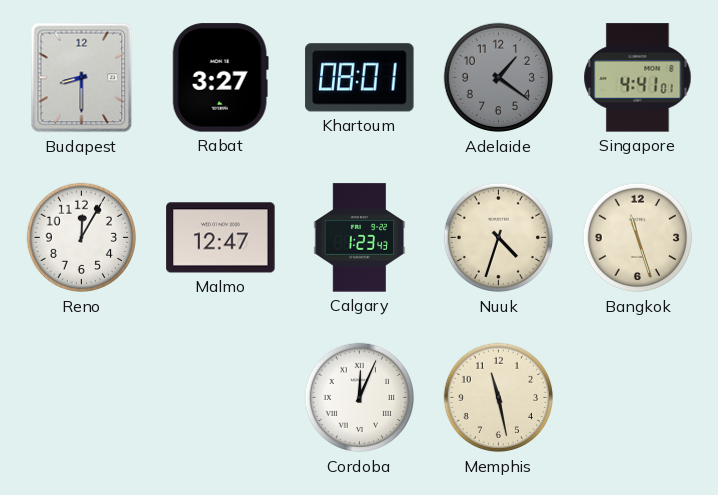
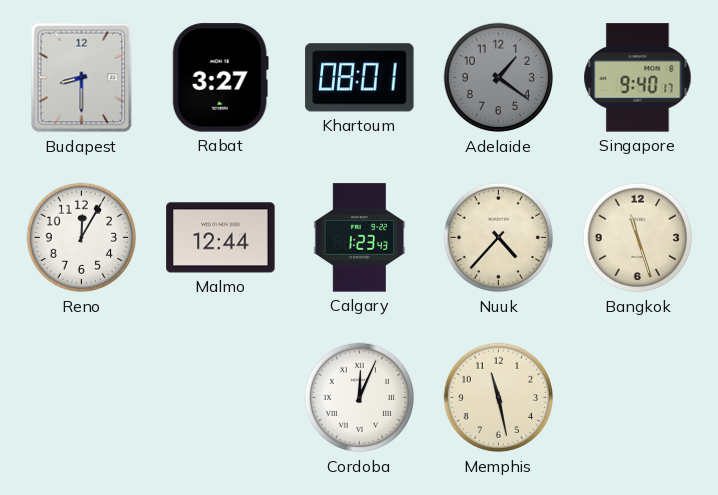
Singapore: 4:41 -> 9:40 (638, 78)
Malmo: 12:47 -> 12:44 (221, 238)
Nuuk: 4:33 -> 4:37 (499, 238)
